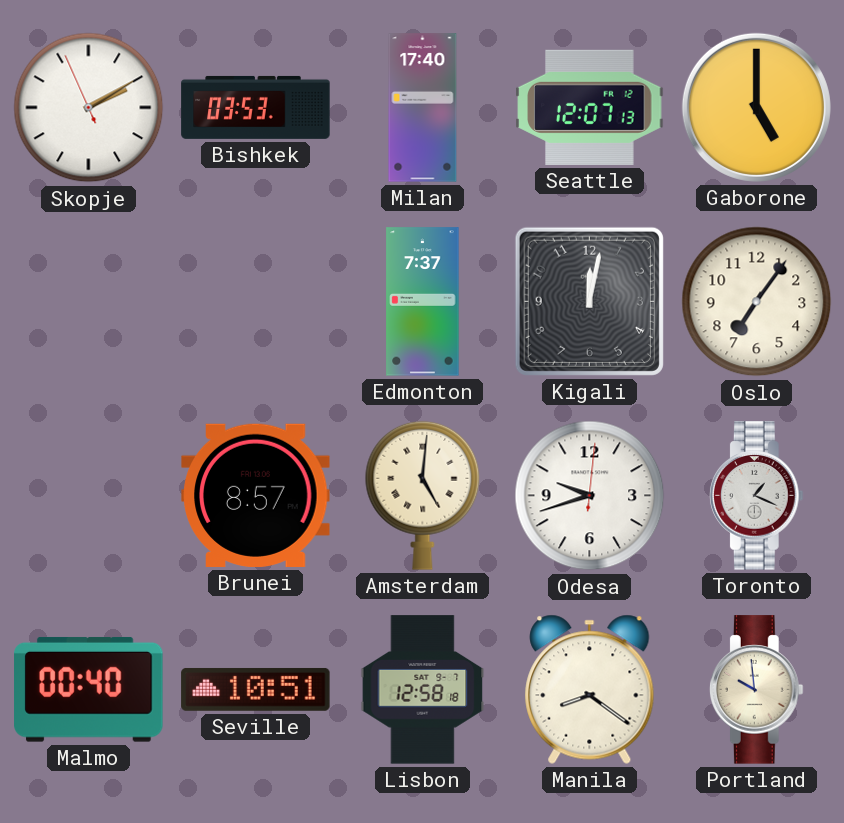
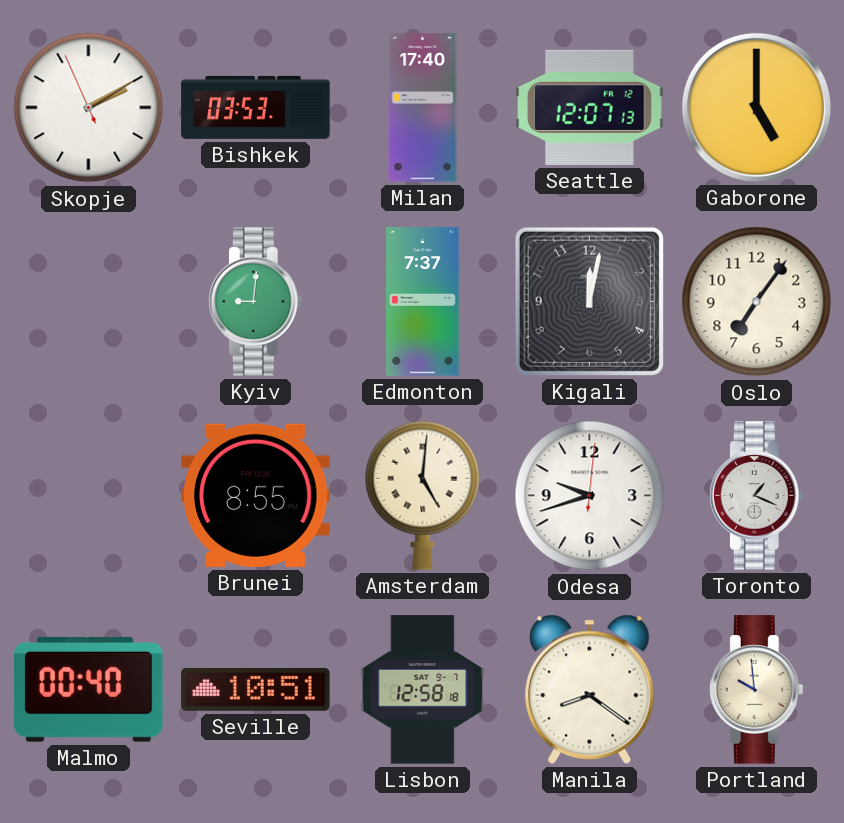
Kyiv: none -> 9:01 (255, 302)
Brunei: 8:57 -> 8:55 (256, 495)
